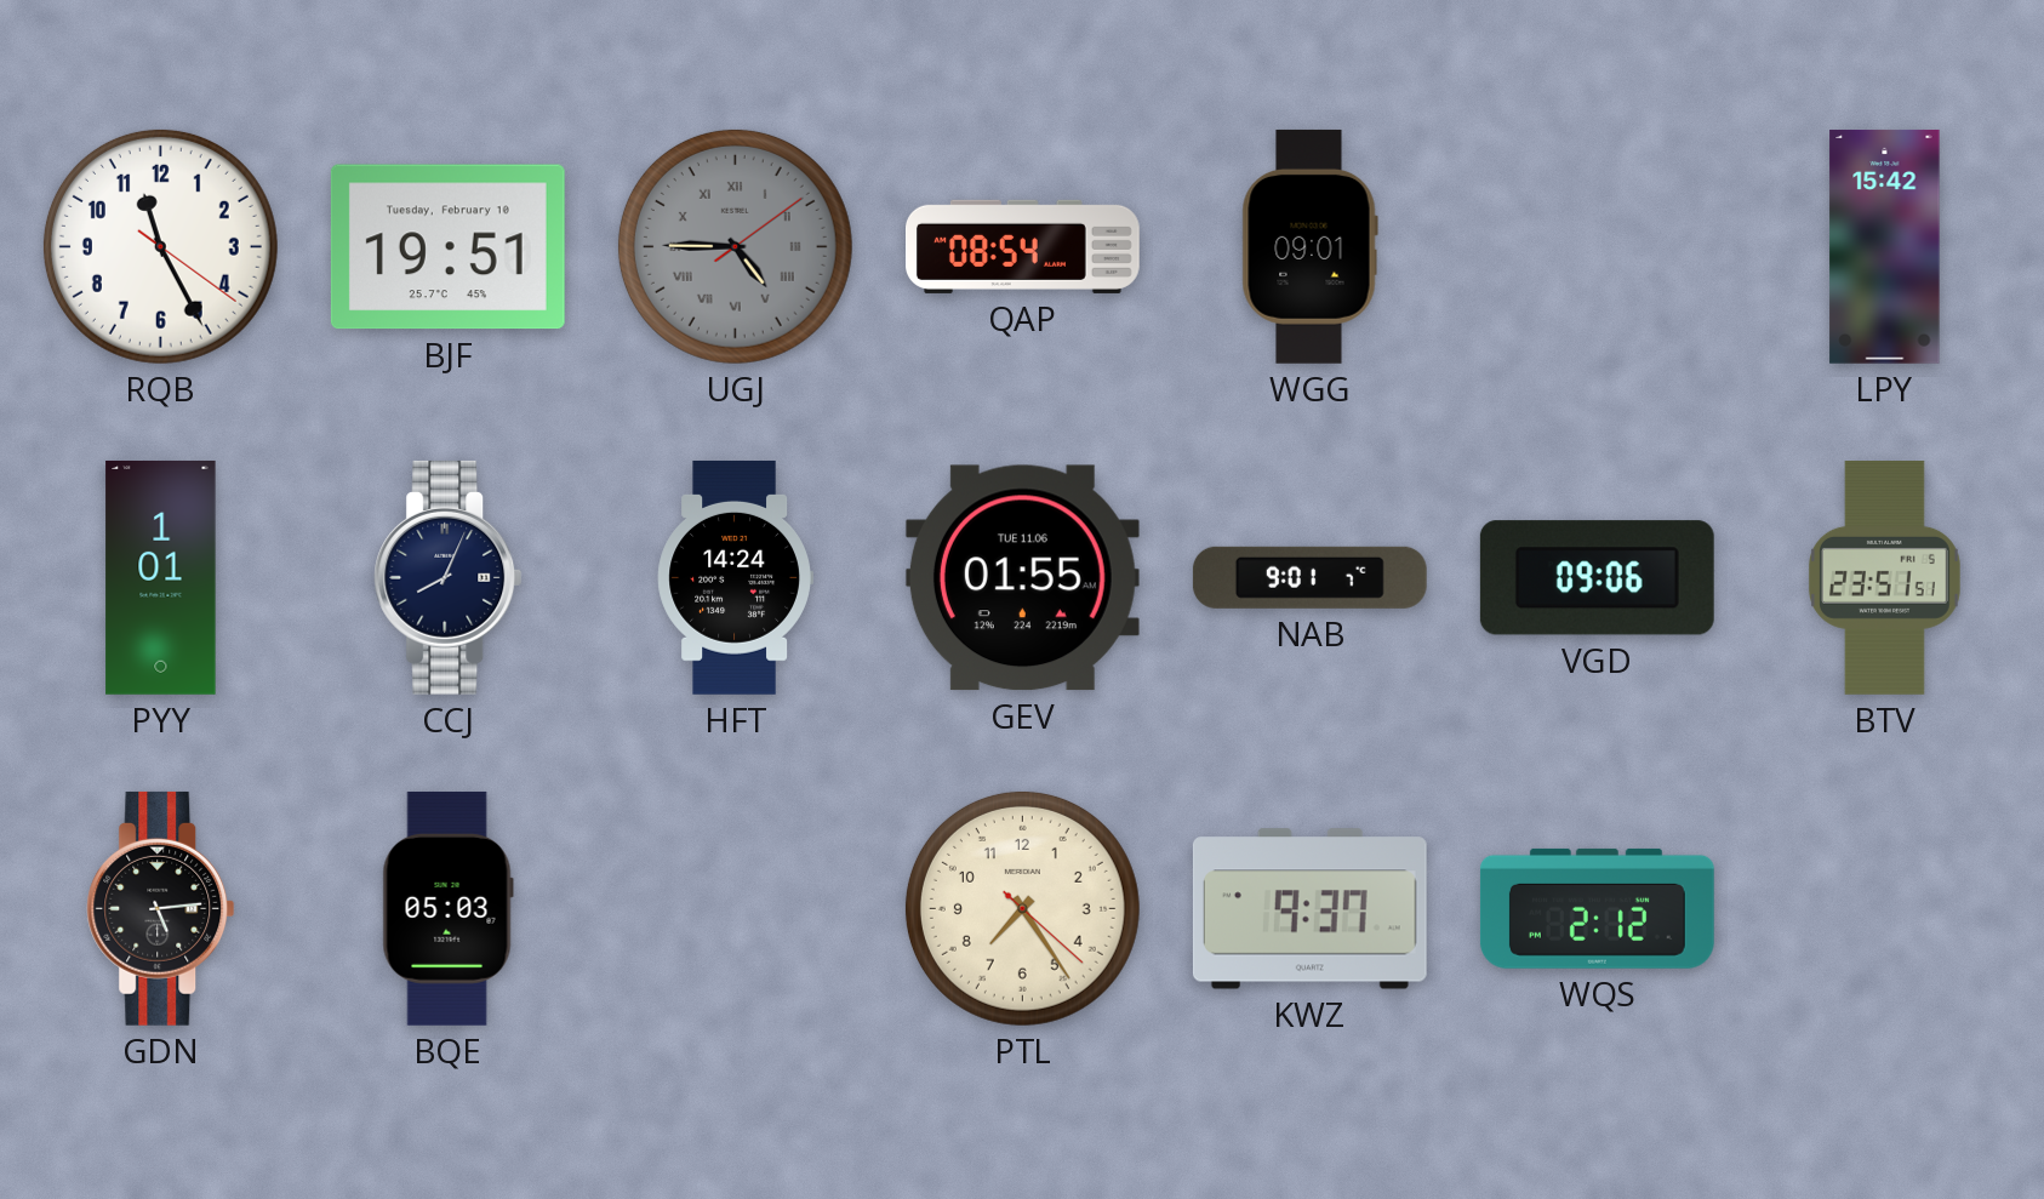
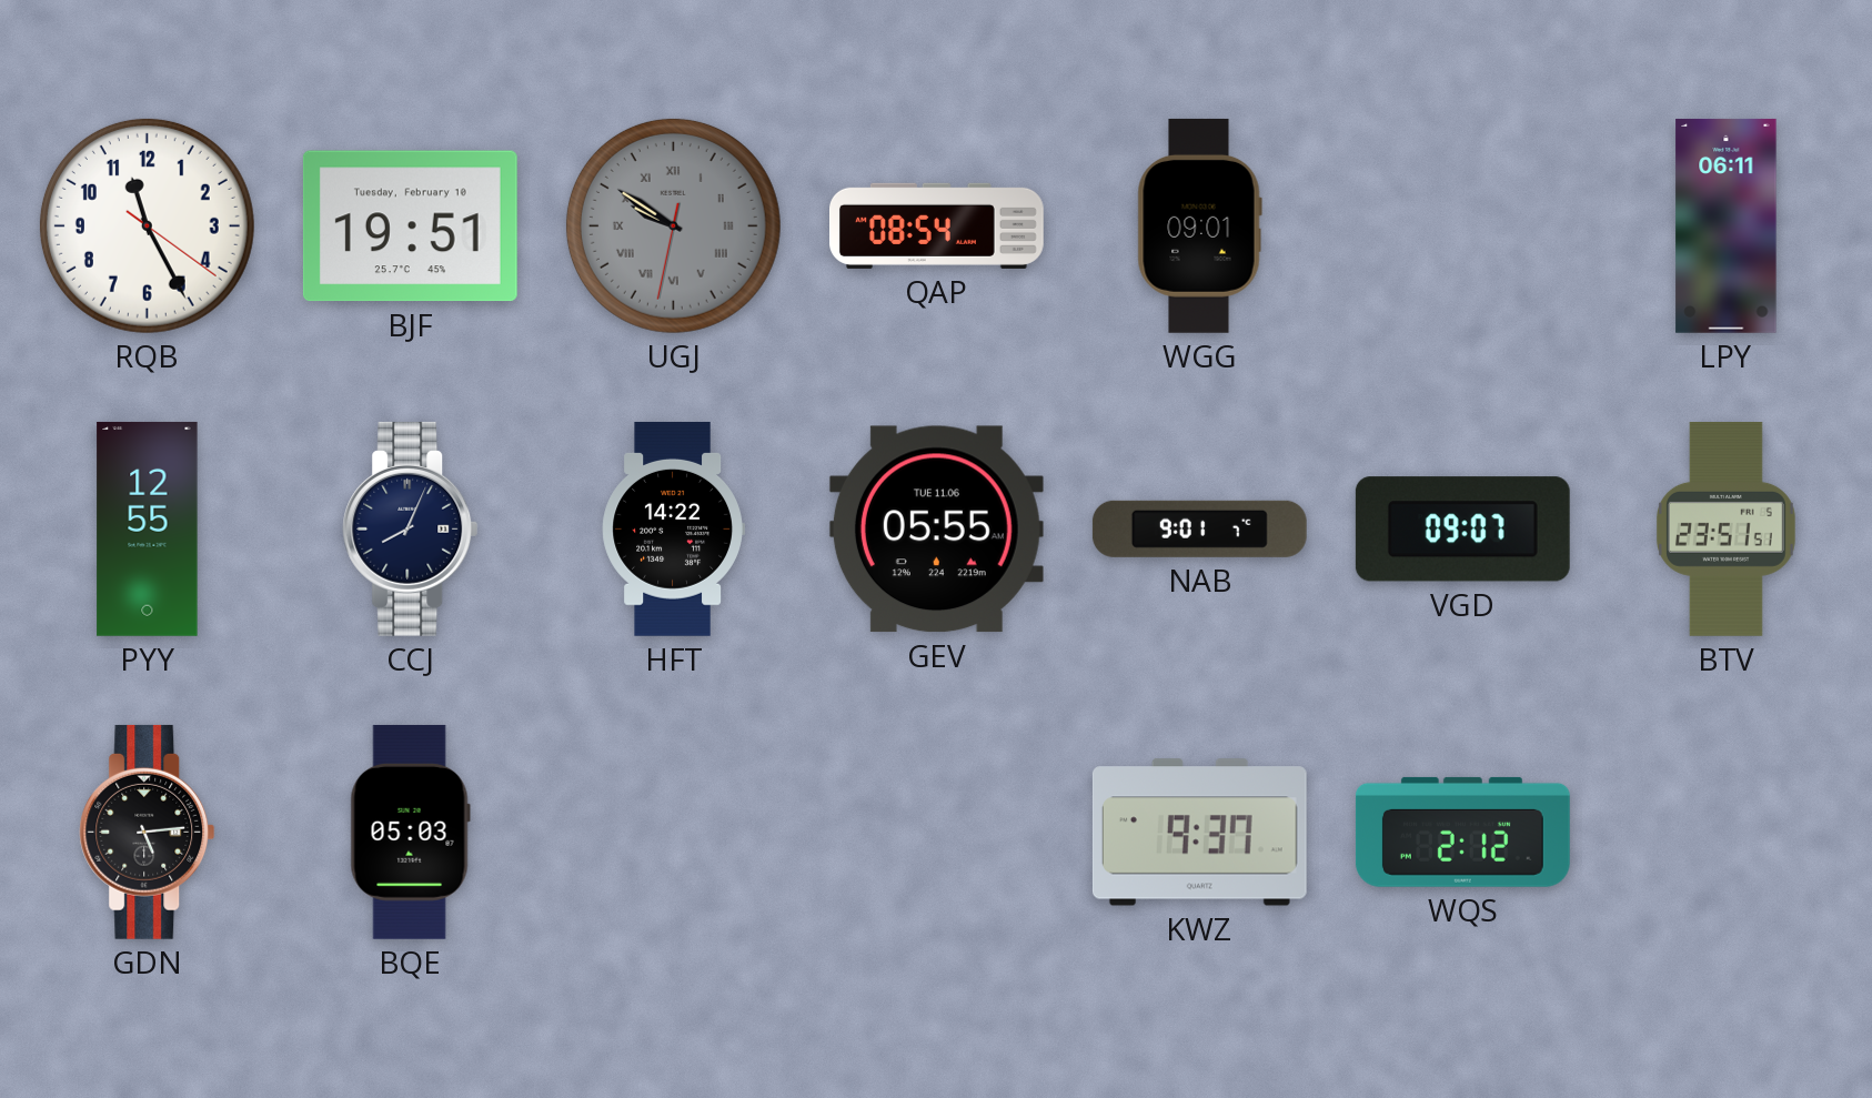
UGJ: 4:45 -> 9:50 (673, 225)
LPY: 15:42 -> 06:11 (1727, 225)
PYY: 1:01 -> 12:55 (148, 528)
HFT: 14:24 -> 14:22 (673, 528)
GEV: 01:55 -> 05:55 (936, 530)
VGD: 09:06 -> 09:07 (1462, 530)
PTL: 7:24 -> none (1022, 908)
